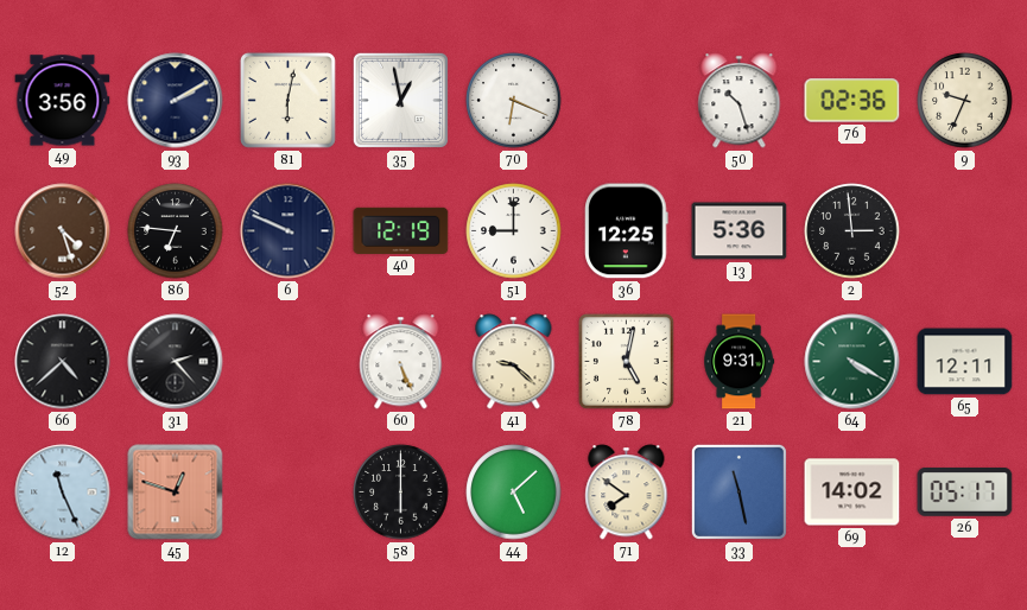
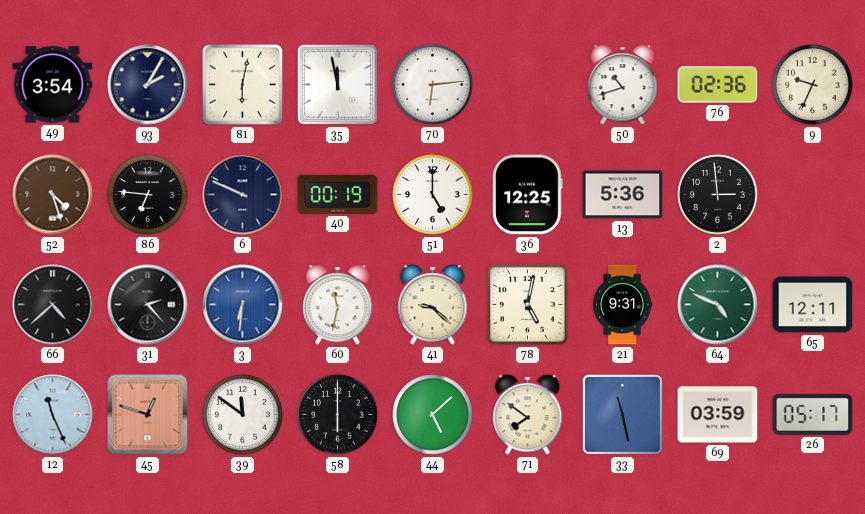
49: 3:56 -> 3:54 (53, 85)
93: 2:10 -> 2:05 (148, 85)
35: 12:58 -> 11:58 (337, 84)
70: 6:19 -> 6:14 (433, 85)
50: 10:27 -> 10:42 (623, 85)
40: 12:19 -> 00:19 (338, 194)
51: 9:00 -> 5:00 (433, 195)
3: none -> 6:31 (243, 305)
60: 5:26 -> 11:32 (338, 305)
64: 4:20 -> 4:49 (718, 305)
39: none -> 11:51 (243, 415)
69: 14:02 -> 03:59 (718, 415)
